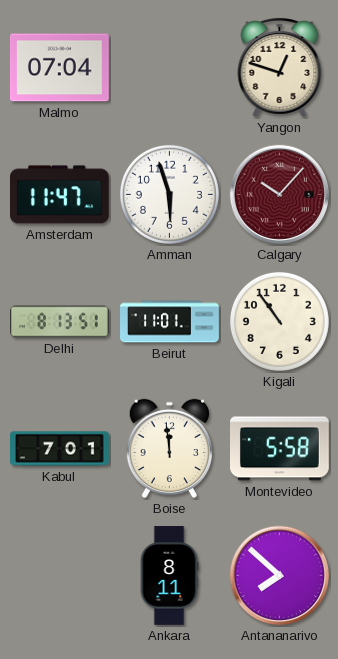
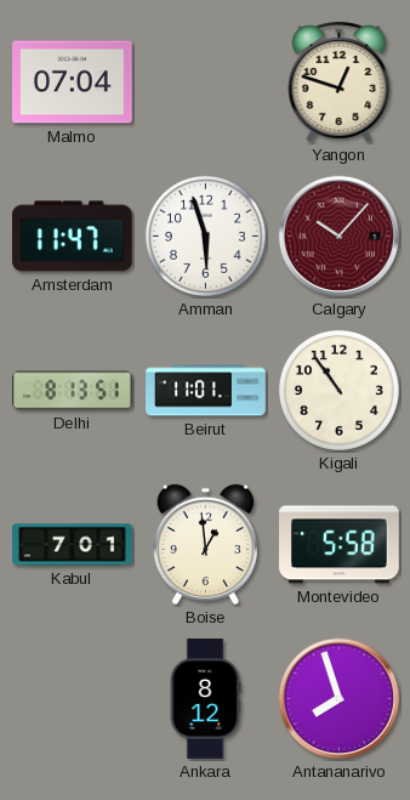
Boise: 11:59 -> 12:59 (205, 545)
Ankara: 8:11 -> 8:12 (205, 699)
Antananarivo: 7:52 -> 7:57 (338, 698)
